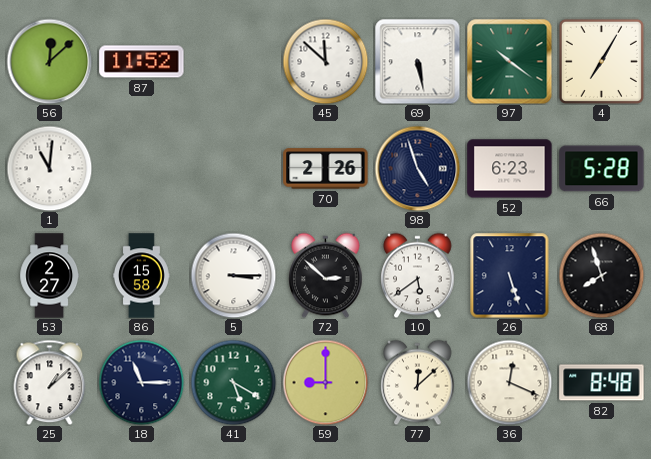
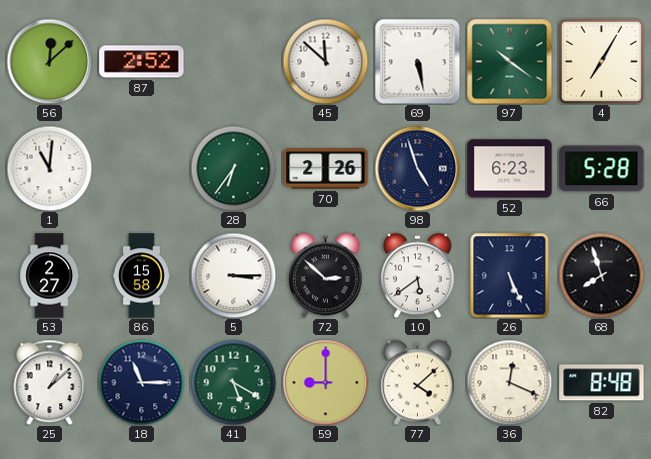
87: 11:52 -> 2:52 (142, 62)
28: none -> 6:36 (233, 168)
26: 5:27 -> 5:26 (510, 275)
77: 12:08 -> 4:08 (418, 382)
